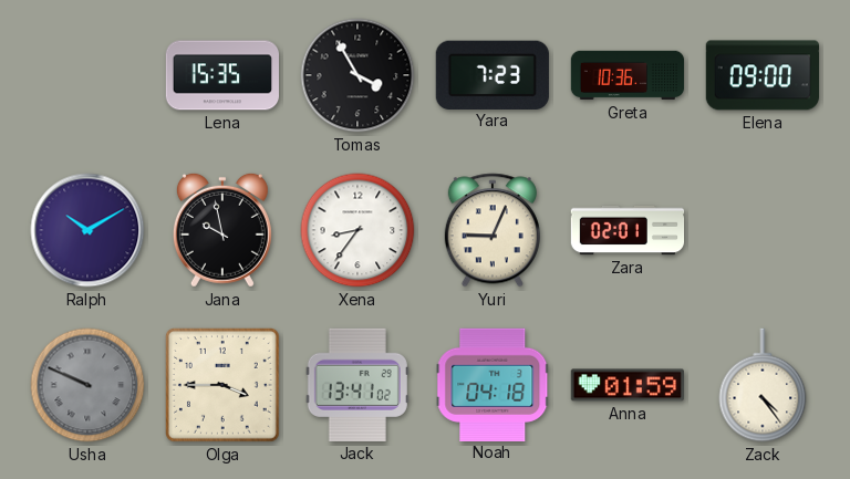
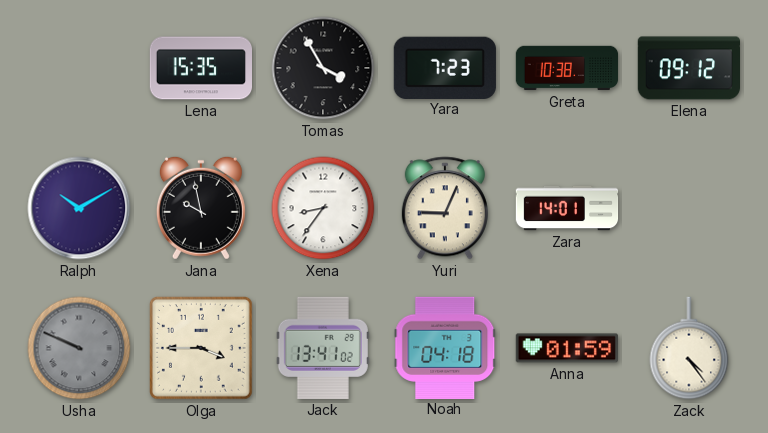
Greta: 10:36 -> 10:38 (567, 68)
Elena: 09:00 -> 09:12 (688, 68)
Zara: 02:01 -> 14:01 (567, 208)
